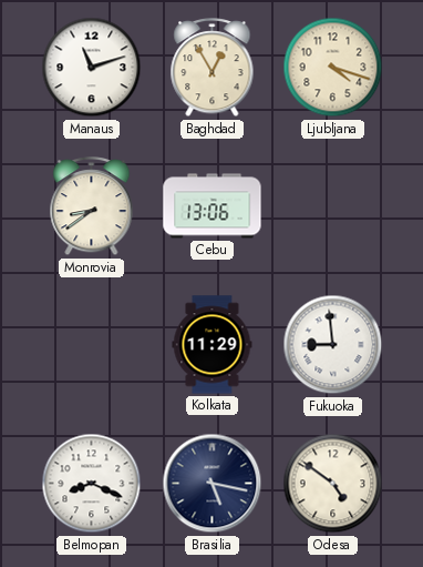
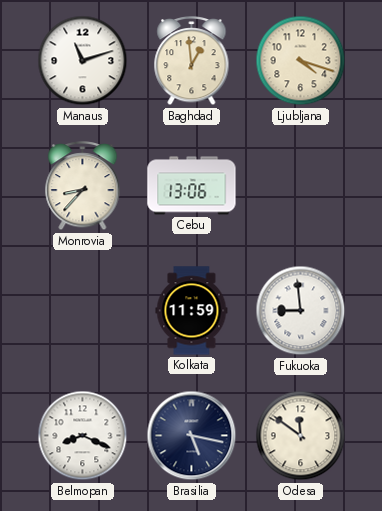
Baghdad: 12:55 -> 12:59 (192, 62)
Monrovia: 8:39 -> 8:37 (83, 187)
Kolkata: 11:29 -> 11:59 (192, 311)
Odesa: 4:51 -> 11:51 (301, 436)
